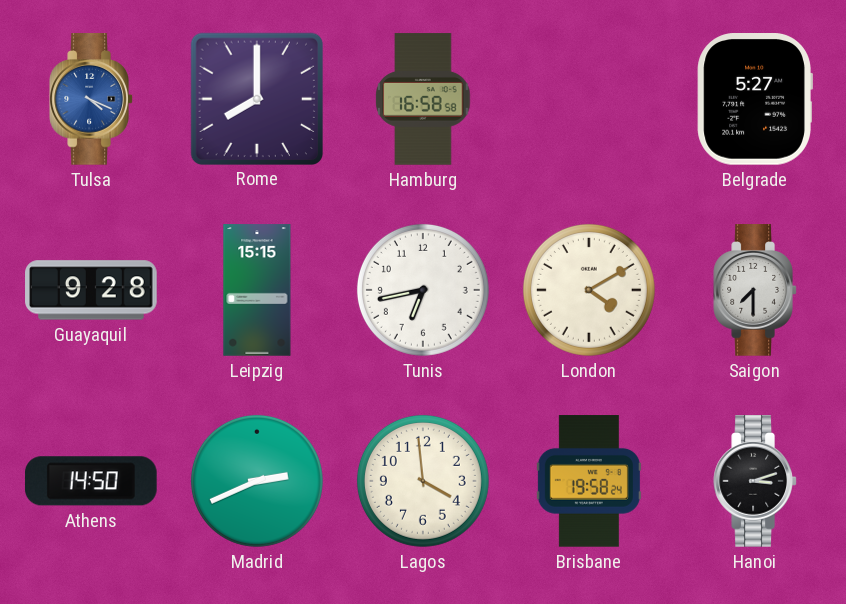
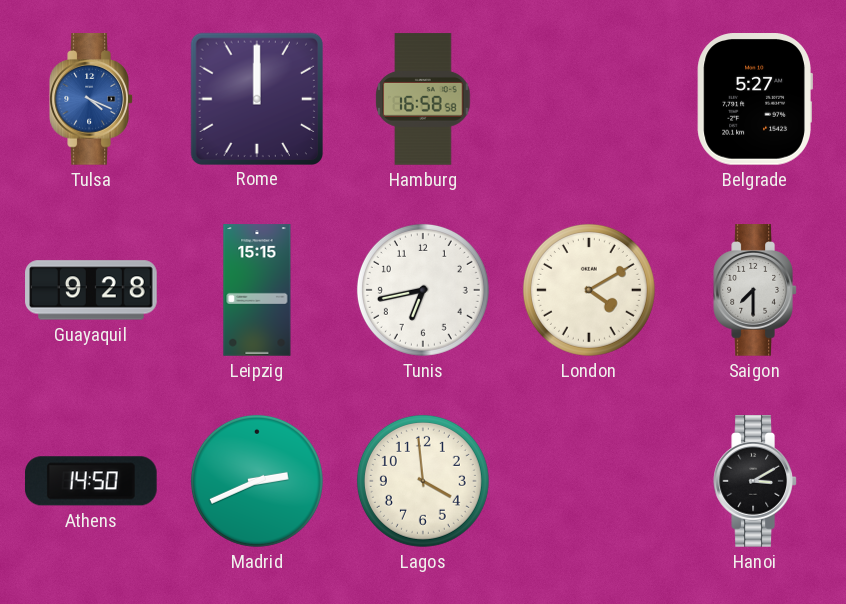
Rome: 8:00 -> 12:00 (256, 98)
Brisbane: 19:58 -> none (589, 481)
Hanoi: 3:12 -> 3:10 (755, 481)
